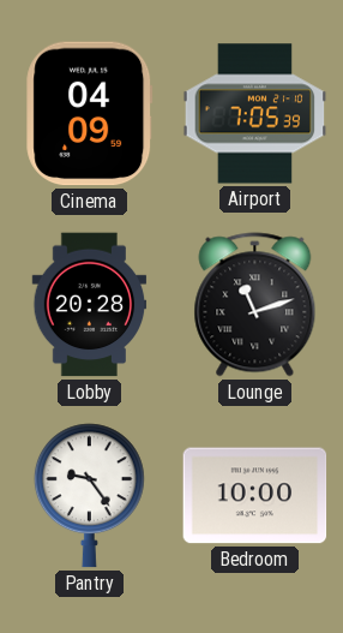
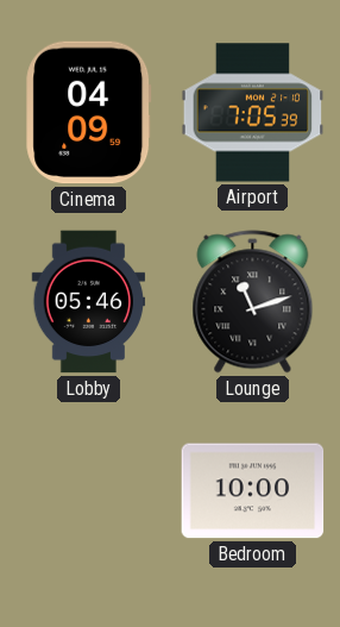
Lobby: 20:28 -> 05:46 (89, 302)
Pantry: 9:24 -> none (89, 496)
